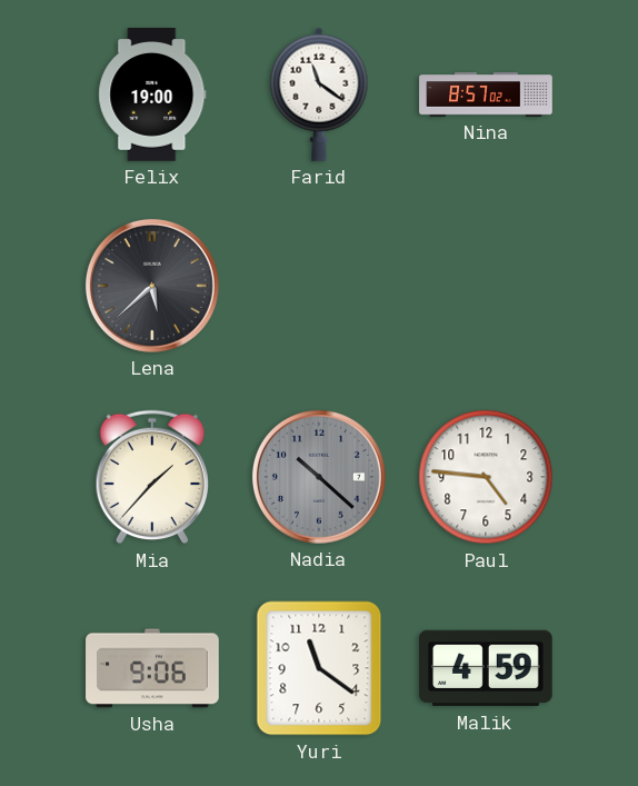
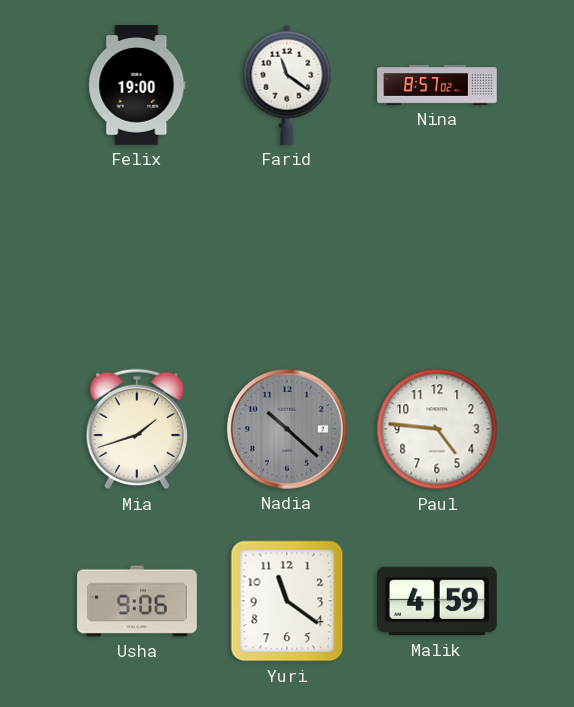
Lena: 5:38 -> none (152, 286)
Mia: 1:37 -> 1:42 (137, 429)
